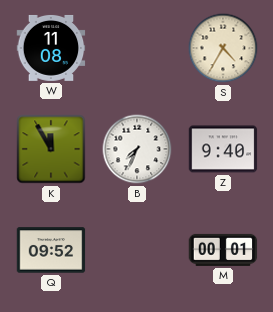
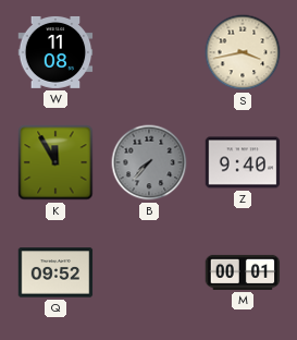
S: 4:35 -> 3:43 (243, 52)
B: 7:34 -> 7:37 (149, 162)
B dial: white -> grey (149, 162)
